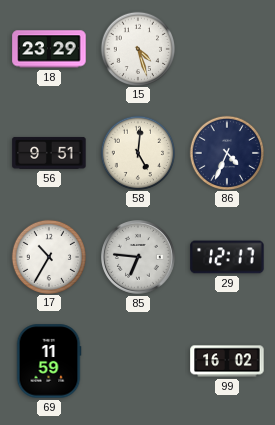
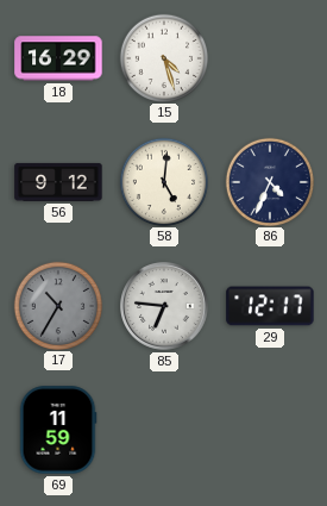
18: 23:29 -> 16:29 (58, 58)
56: 9:51 -> 9:12 (58, 182)
17 dial: white -> grey (57, 305)
99: 16:02 -> none (227, 361)
